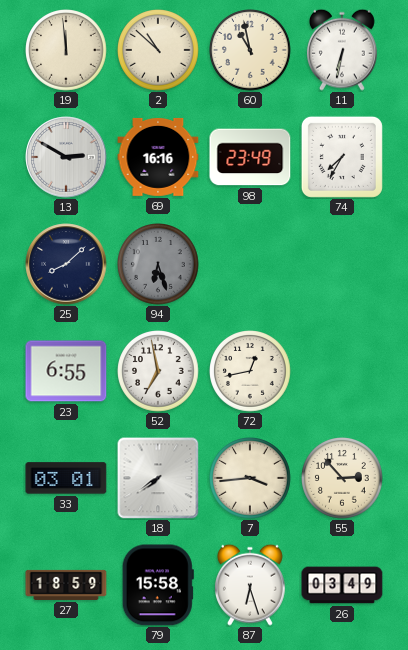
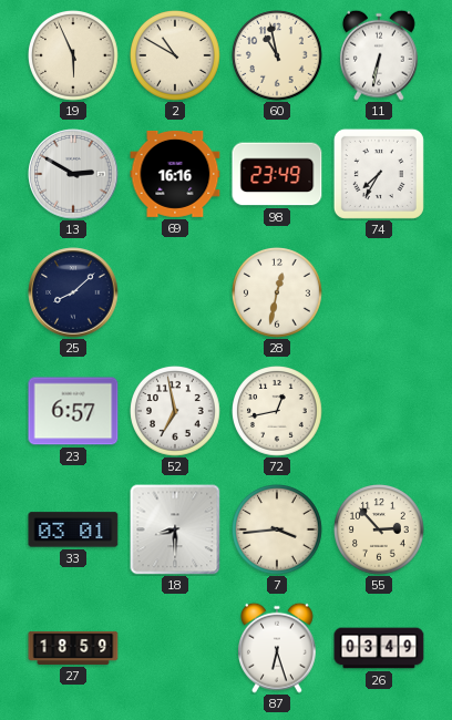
19: 11:59 -> 5:56 (74, 56)
2: 10:52 -> 10:50 (176, 56)
94: 6:27 -> none (159, 265)
28: none -> 12:32 (278, 294)
23: 6:55 -> 6:57 (73, 411)
18: 7:39 -> 8:30 (175, 529)
79: 15:58 -> none (158, 585)
